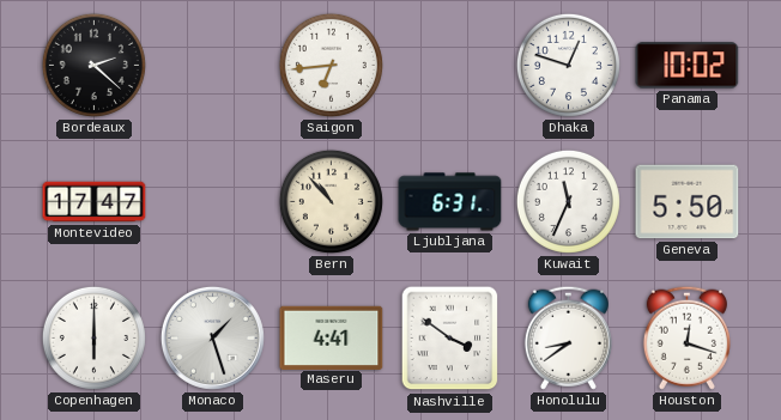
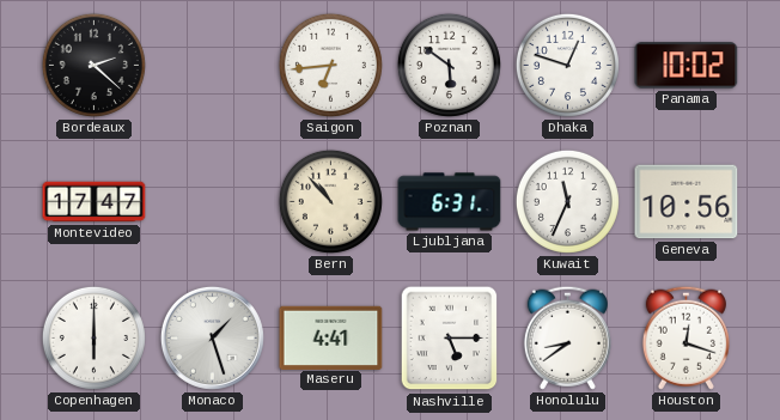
Poznan: none -> 5:51 (449, 65)
Geneva: 5:50 -> 10:56 (687, 202)
Nashville: 3:51 -> 5:15 (450, 339)
